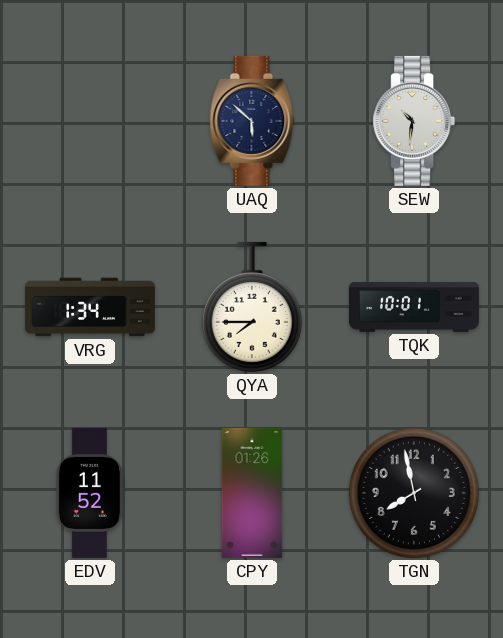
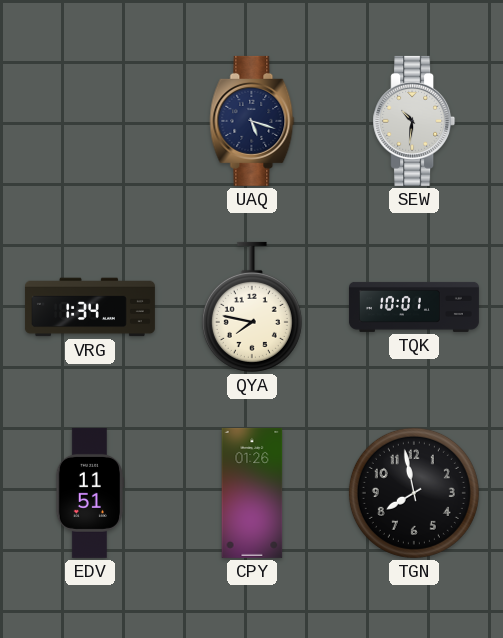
UAQ: 5:52 -> 5:18 (252, 121)
QYA: 7:45 -> 7:47 (252, 307)
EDV: 11:52 -> 11:51 (90, 493)
